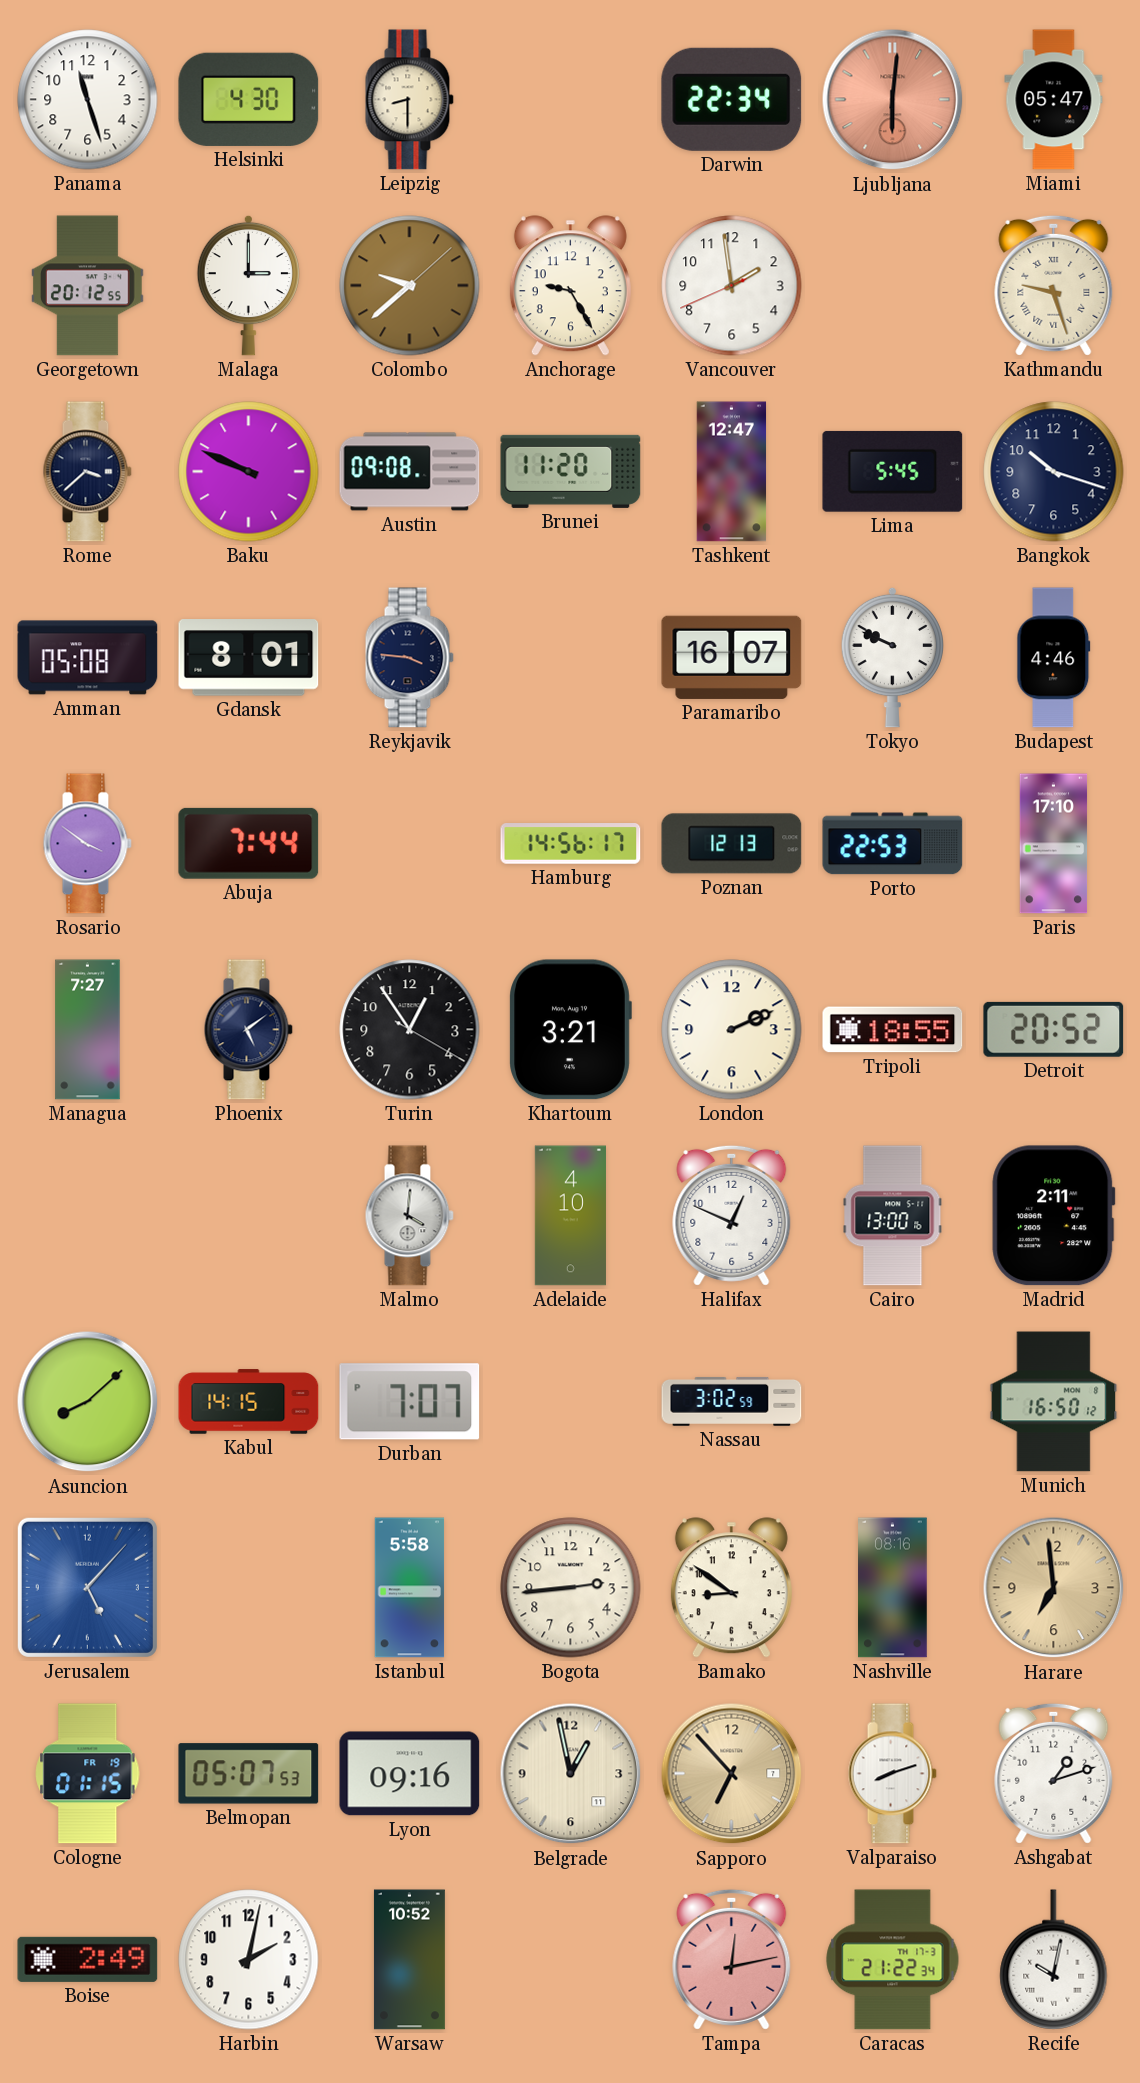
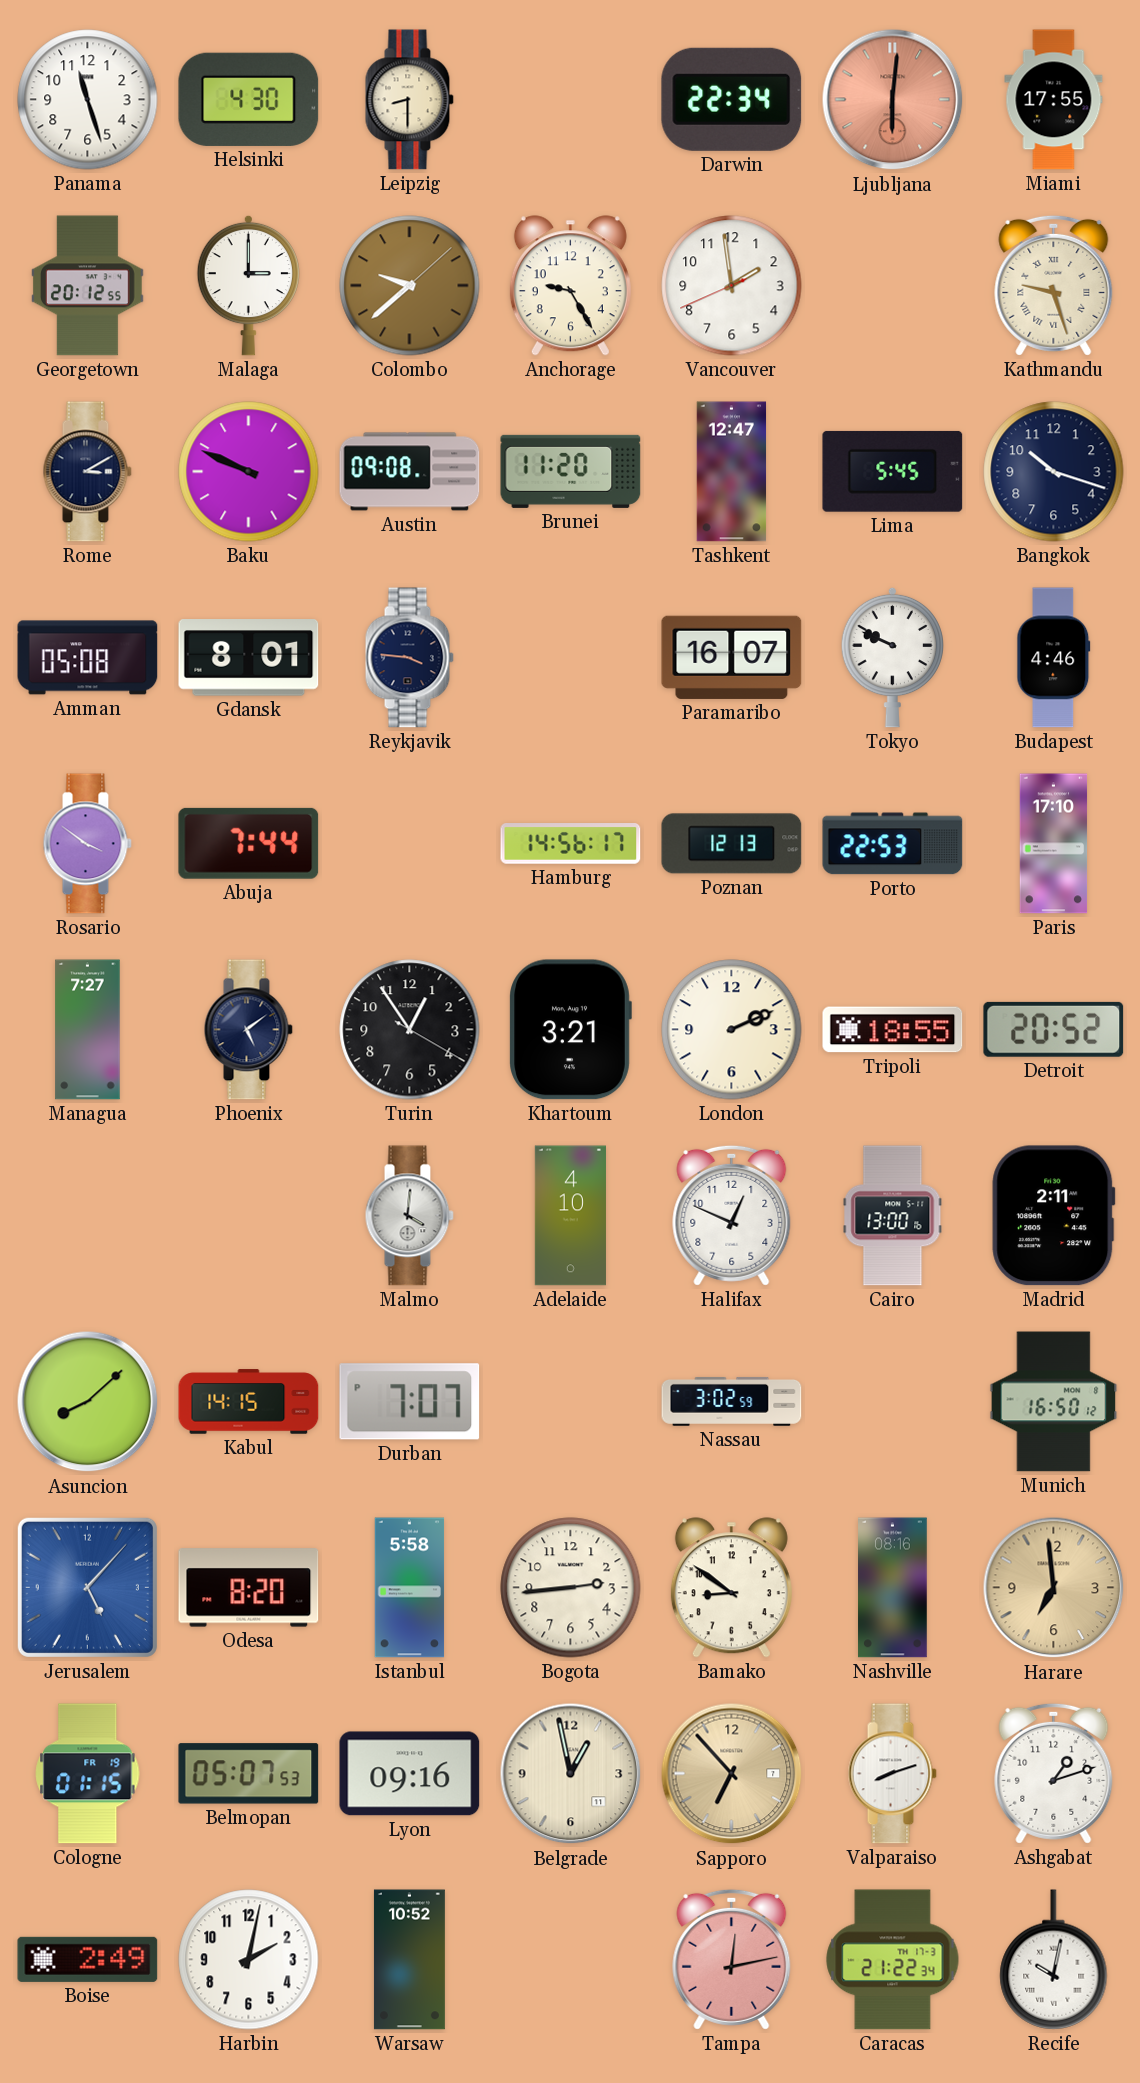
Miami: 05:47 -> 17:55 (1054, 100)
Rome: 3:38 -> 3:10 (87, 472)
Odesa: none -> 8:20 (249, 1588)
